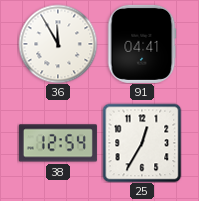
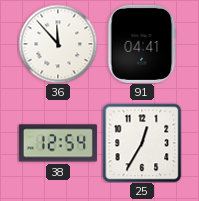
36: 11:55 -> 11:53 (58, 44)
